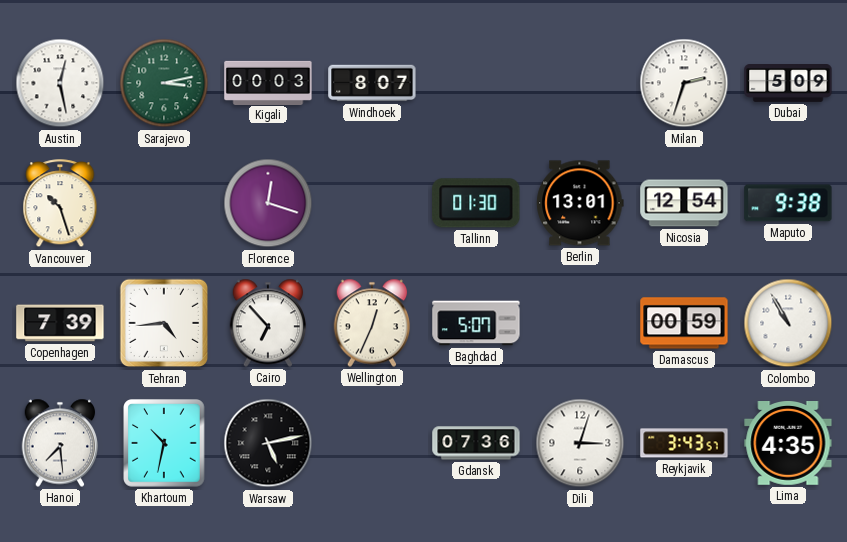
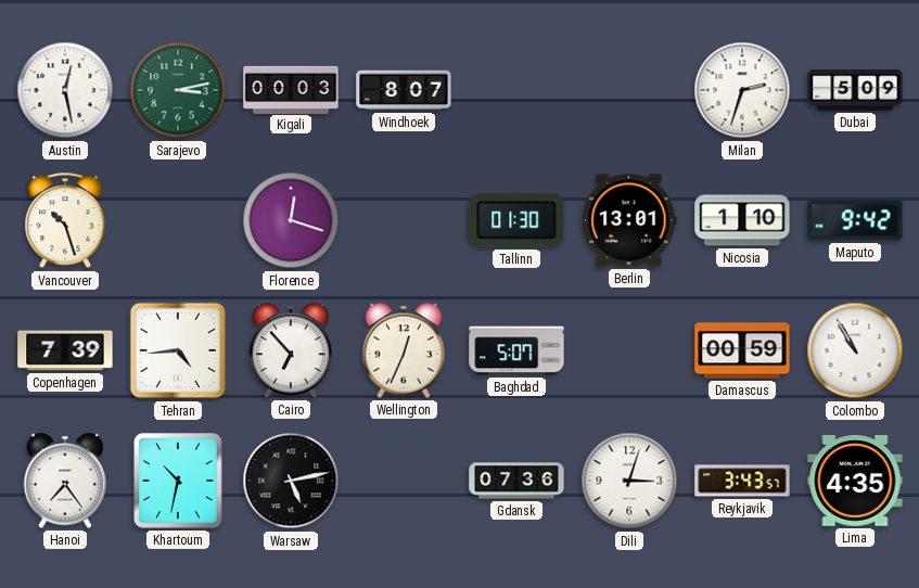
Nicosia: 12:54 -> 1:10 (742, 220)
Maputo: 9:38 -> 9:42 (855, 220)
Hanoi: 7:29 -> 7:24 (65, 481)
